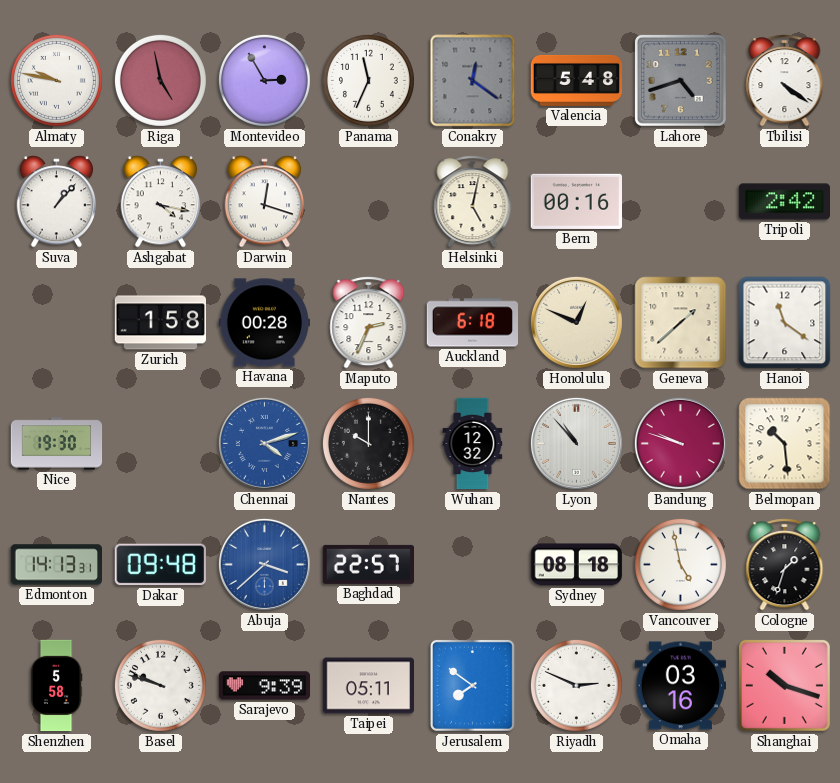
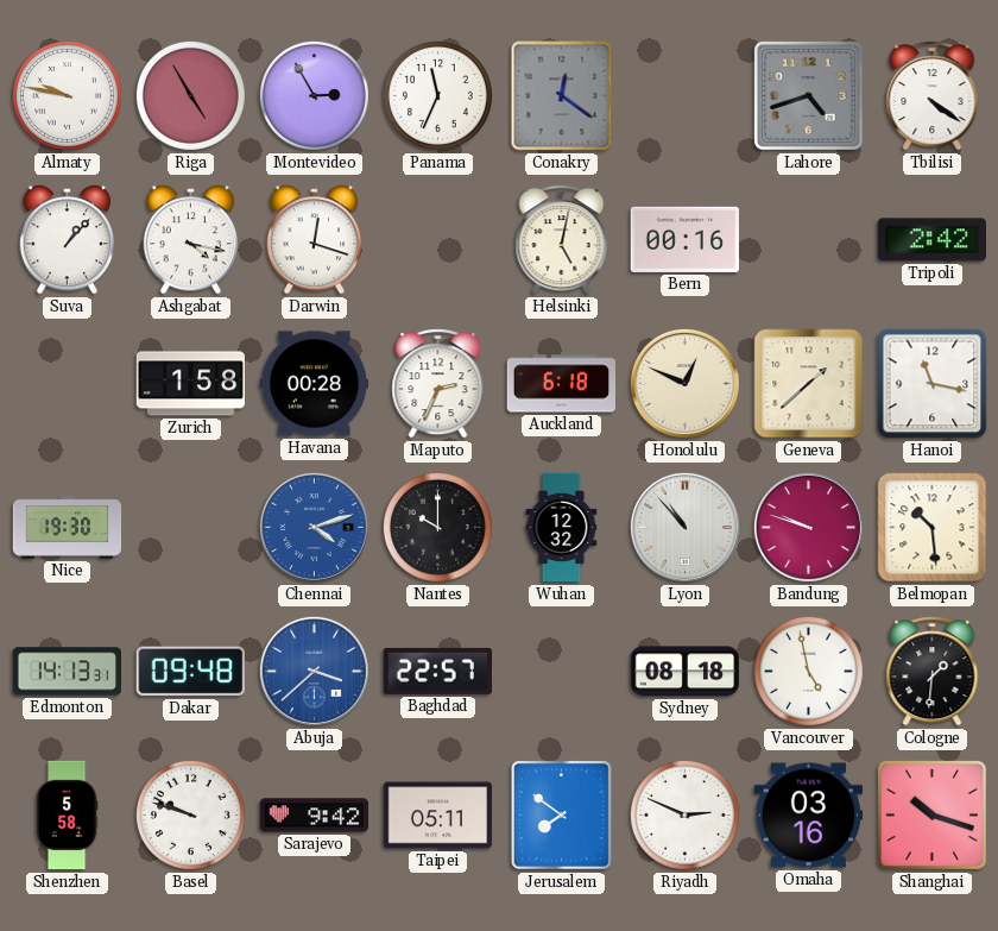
Riga: 4:58 -> 4:55 (190, 95)
Valencia: 5:48 -> none (577, 80)
Hanoi: 11:21 -> 11:17 (933, 384)
Cologne: 1:33 -> 1:31 (933, 672)
Sarajevo: 9:39 -> 9:42 (315, 816)
